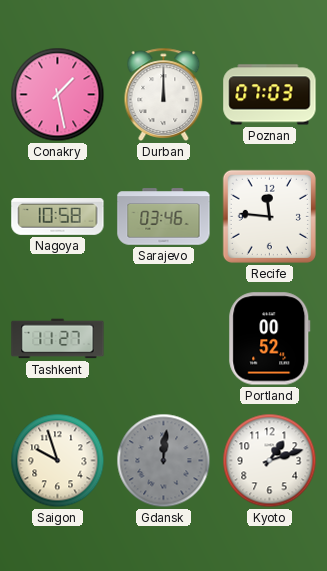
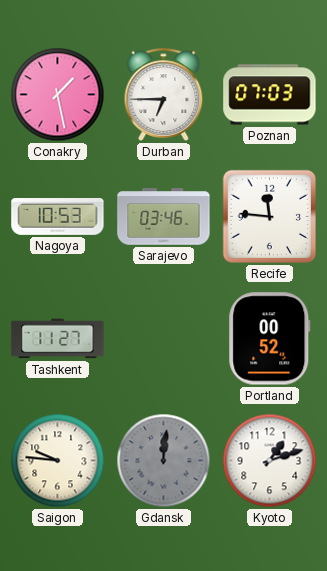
Durban: 12:00 -> 6:45 (164, 94)
Nagoya: 10:58 -> 10:53 (58, 217)
Saigon: 9:57 -> 9:46 (58, 461)
